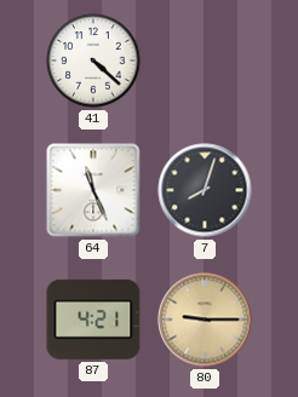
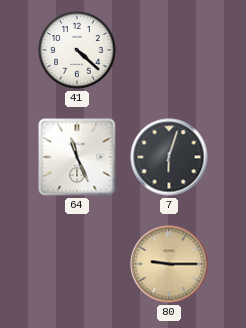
7: 8:03 -> 6:03 (169, 157)
87: 4:21 -> none (93, 320)
